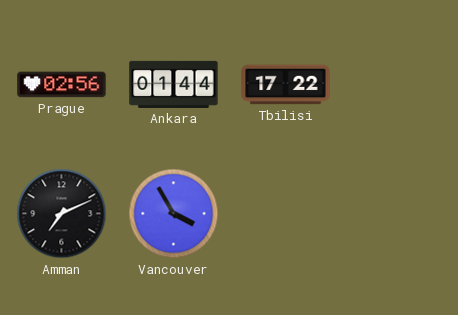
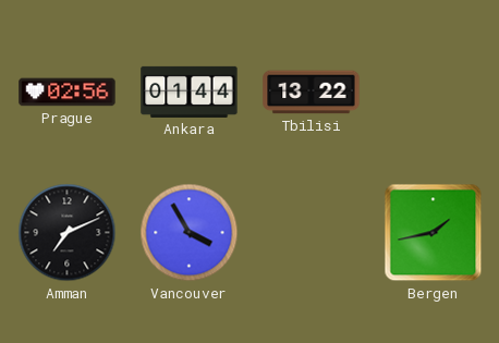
Tbilisi: 17:22 -> 13:22 (312, 93)
Bergen: none -> 1:43 (434, 233)
